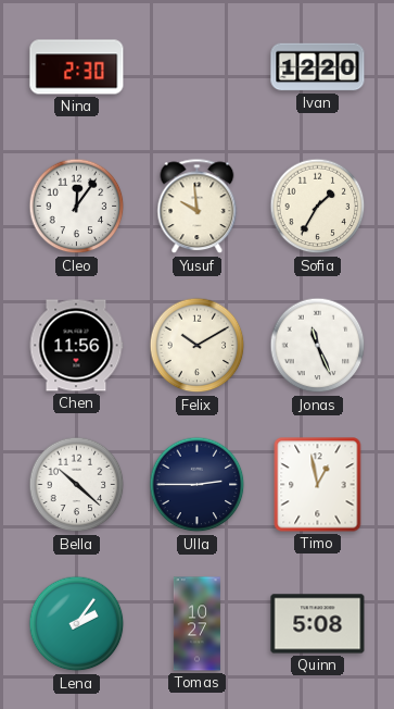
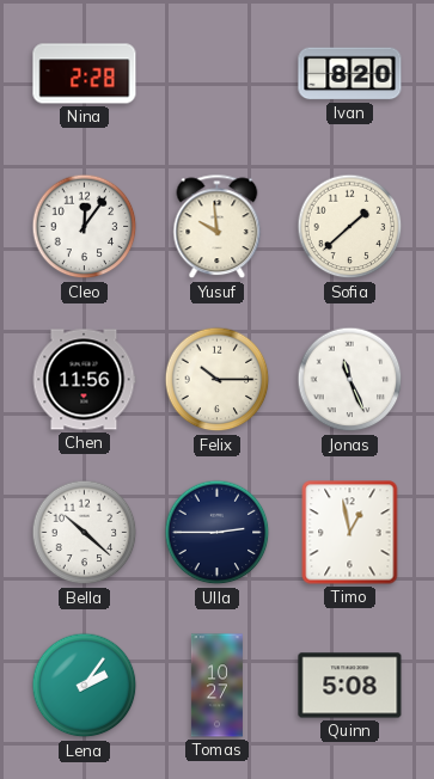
Nina: 2:30 -> 2:28 (85, 74)
Ivan: 12:20 -> 8:20 (350, 74)
Sofia: 1:35 -> 1:38 (350, 227)
Felix: 10:10 -> 10:15 (218, 380)
